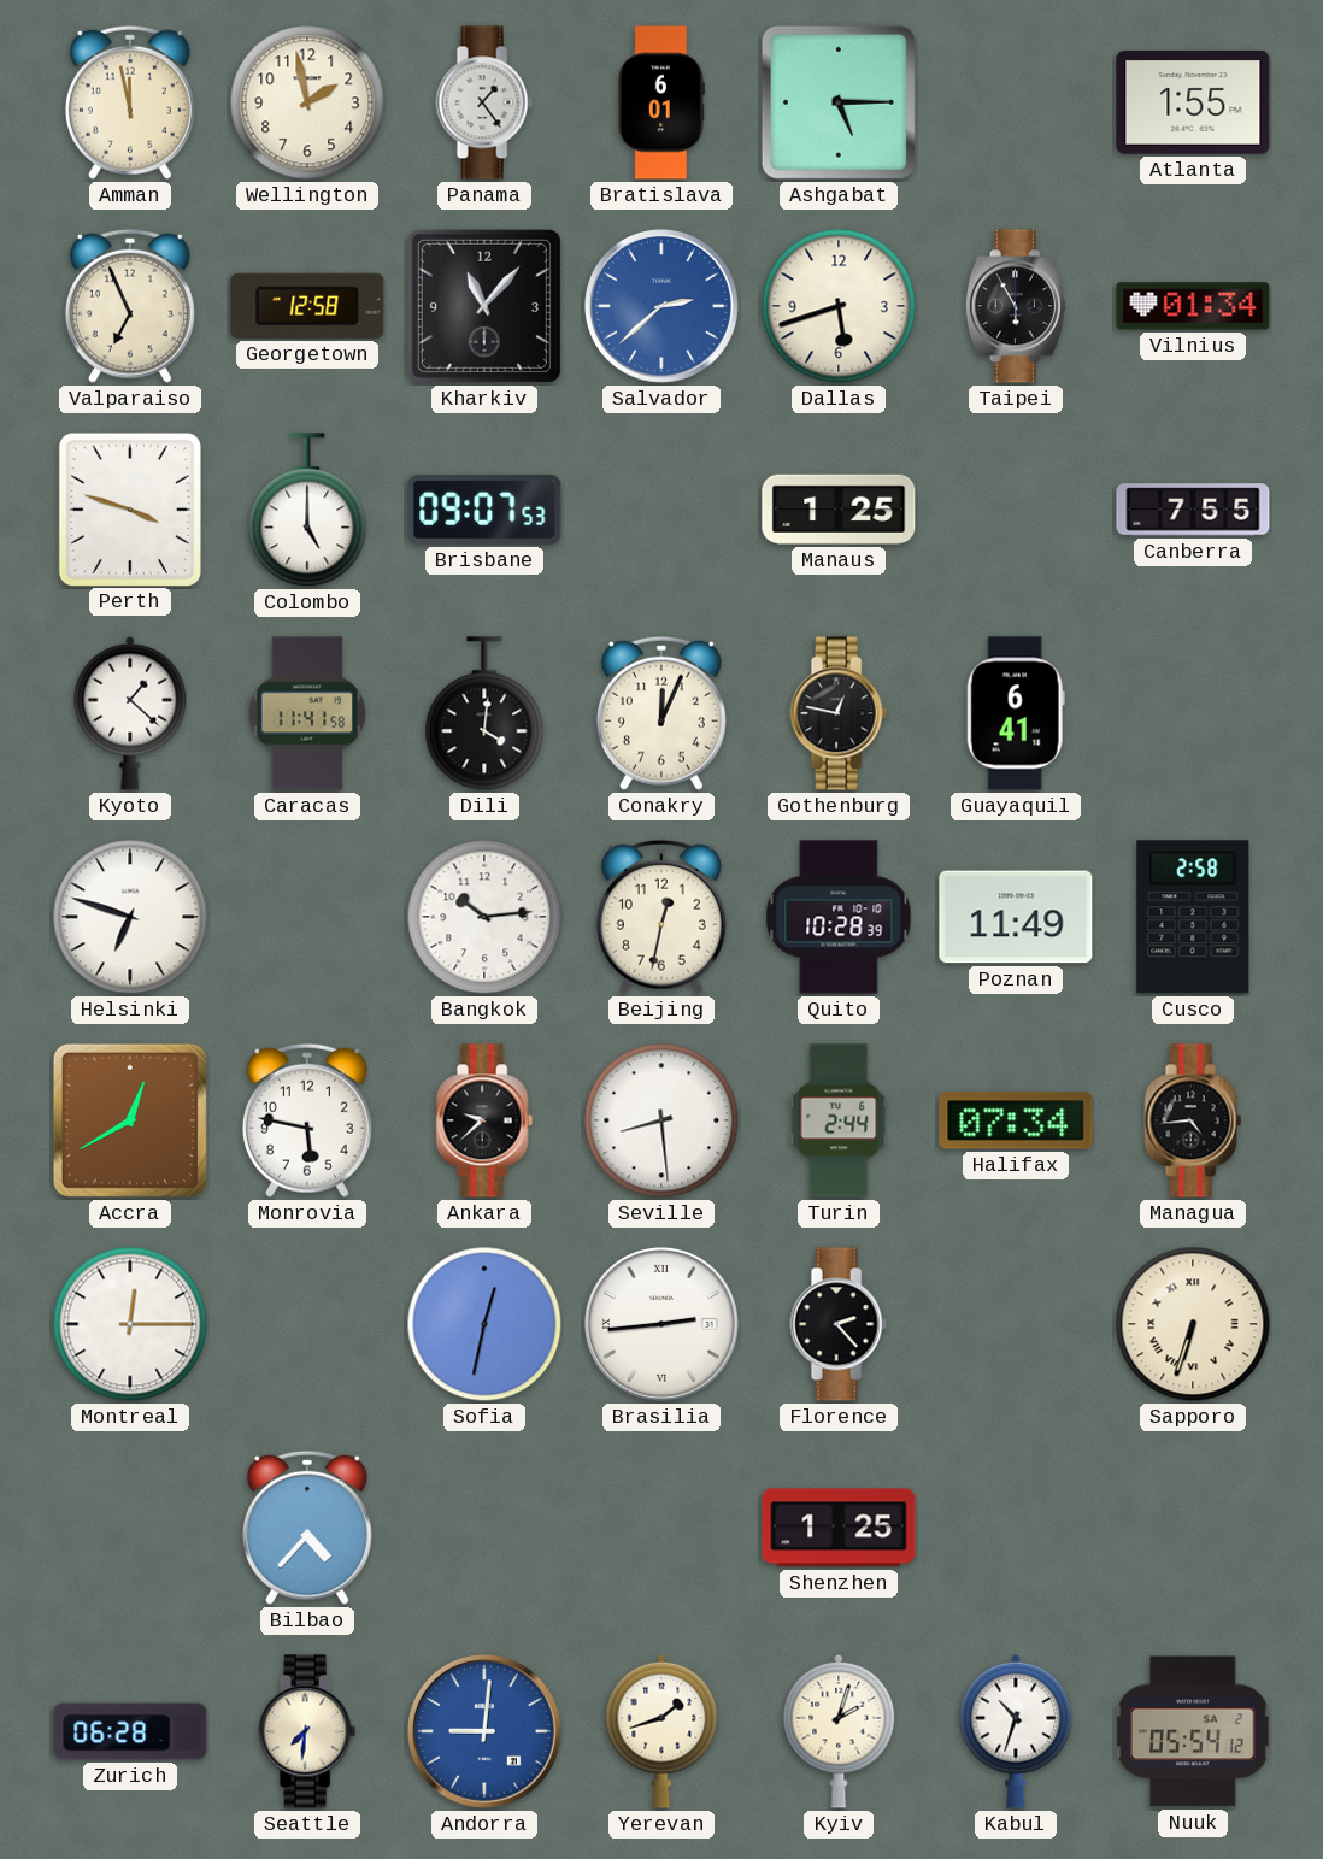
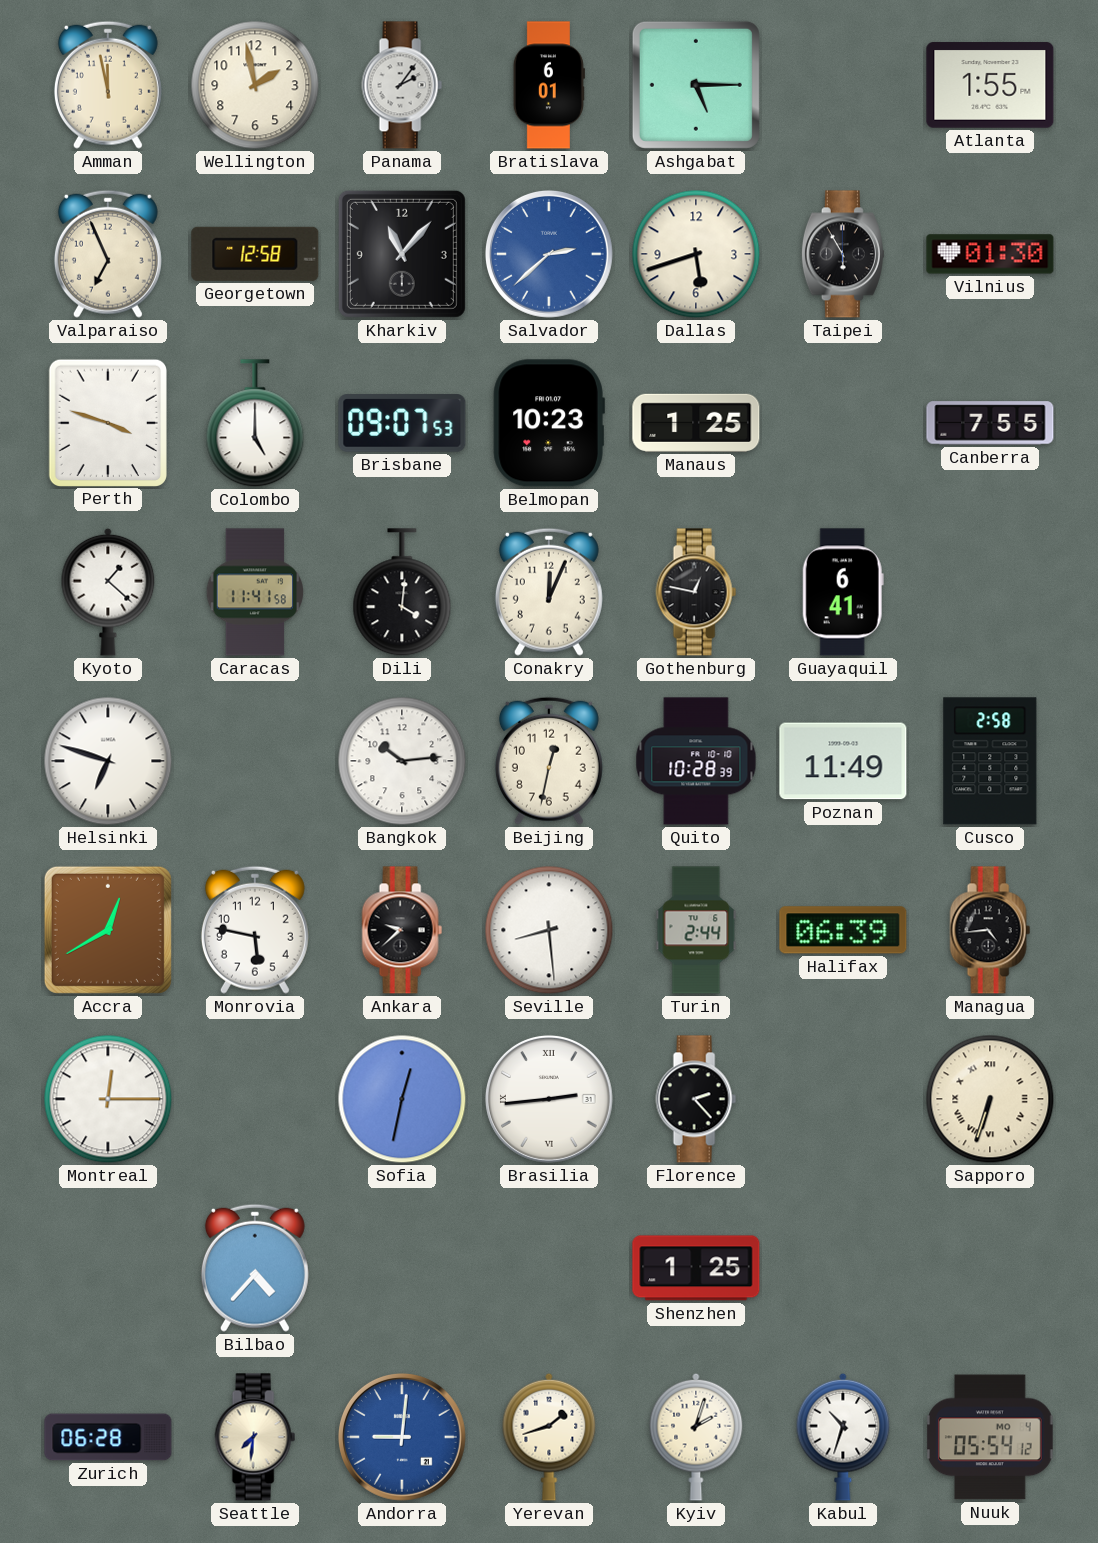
Panama: 1:24 -> 2:06 (402, 85)
Vilnius: 01:34 -> 01:30 (990, 254)
Belmopan: none -> 10:23 (549, 423)
Halifax: 07:34 -> 06:39 (843, 930)
Nuuk date: SA 2 -> MO 4 (991, 1437)
